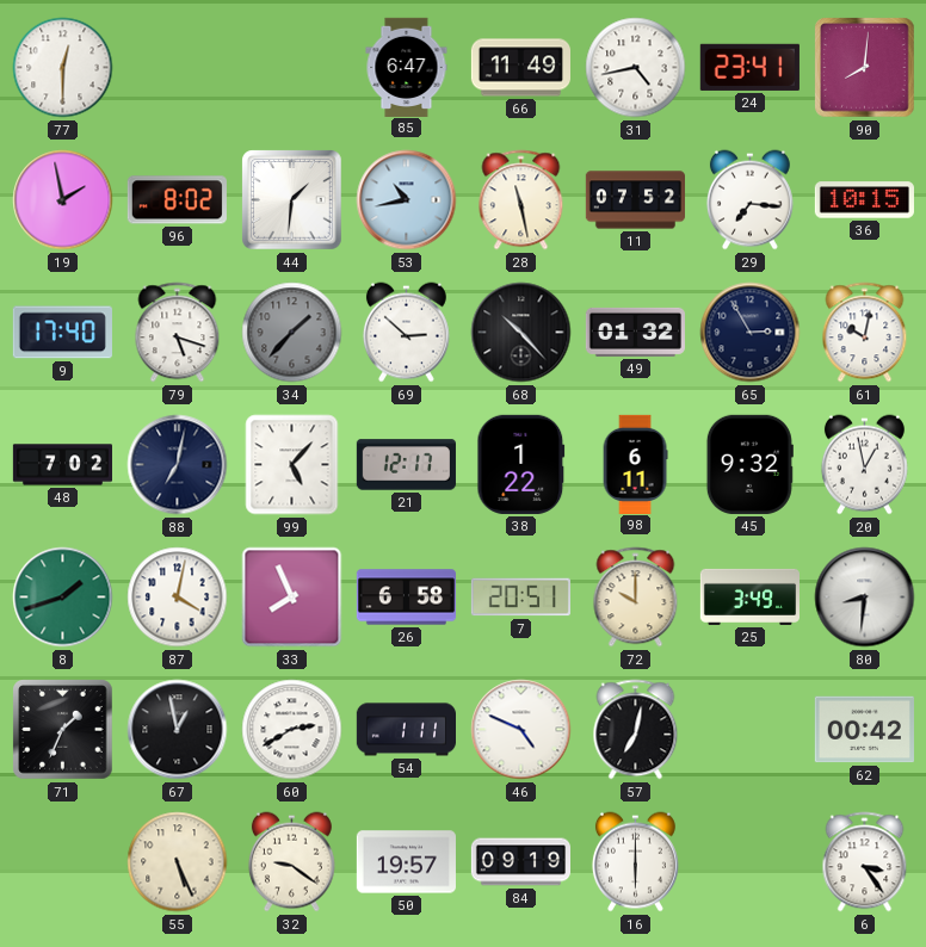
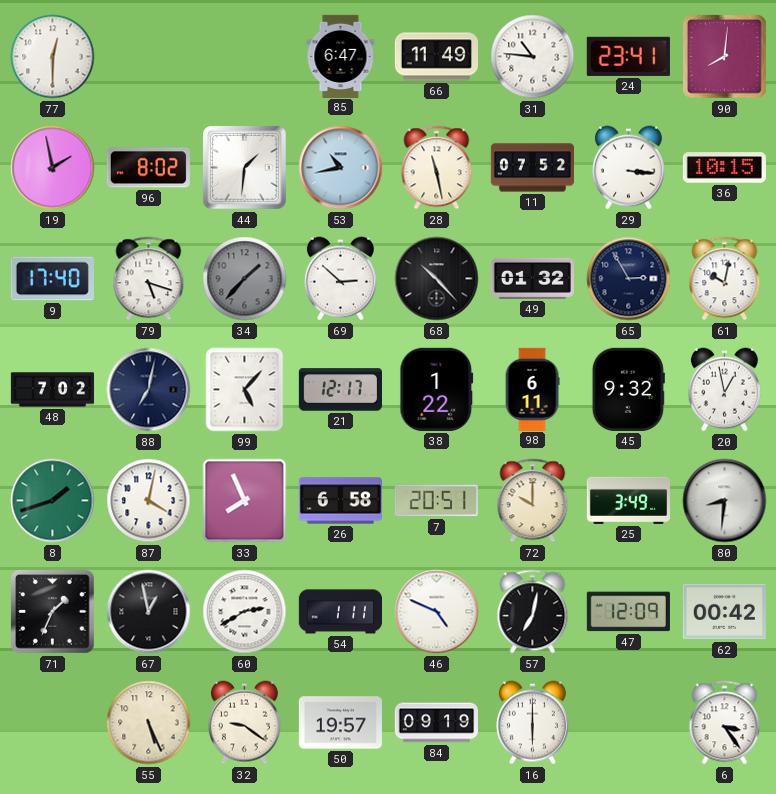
31: 4:43 -> 10:46 (533, 57)
29: 7:16 -> 3:16 (628, 168)
47: none -> 12:09 (628, 612)
